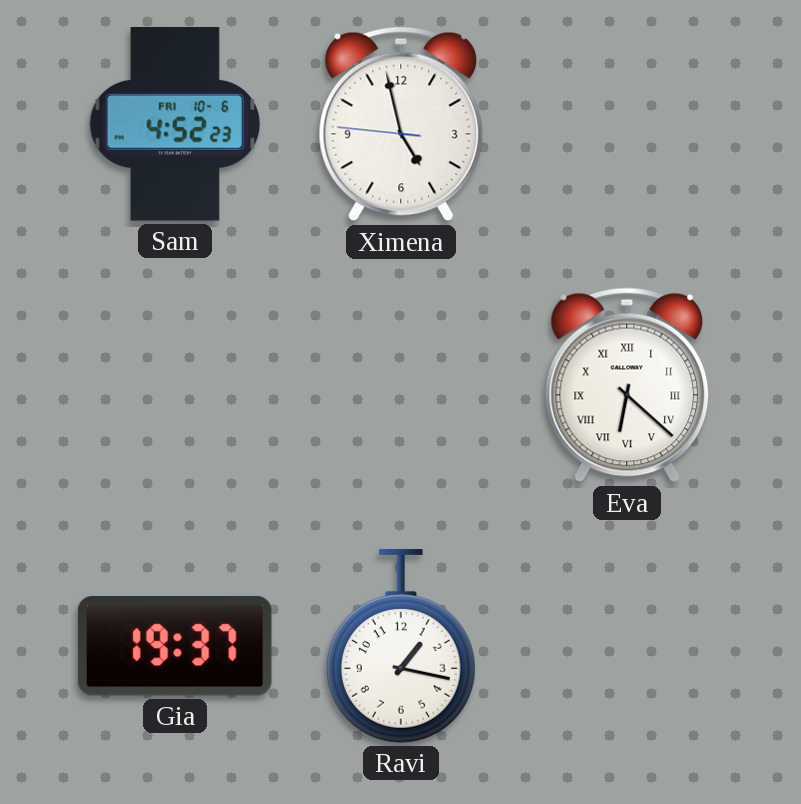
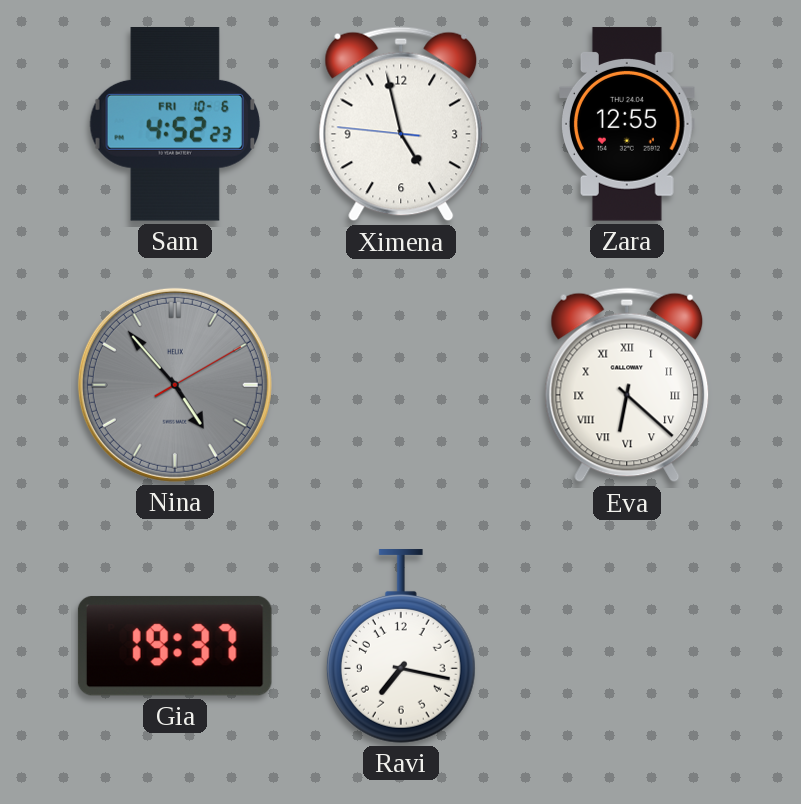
Zara: none -> 12:55 (628, 124)
Nina: none -> 4:53 (175, 385)
Ravi: 1:17 -> 7:17 (401, 646)
